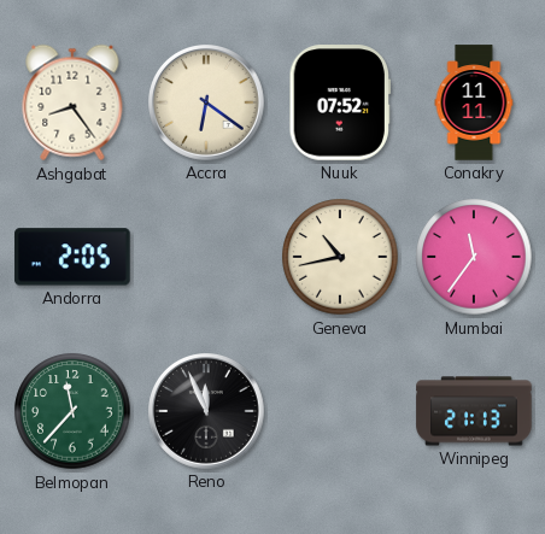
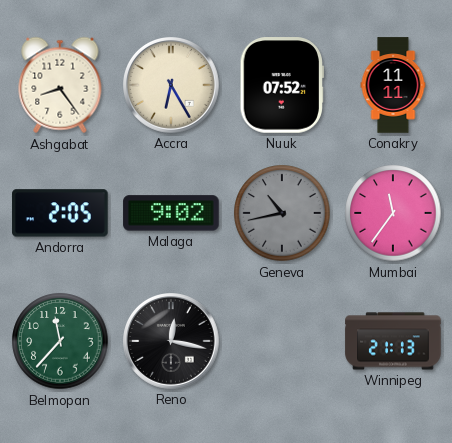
Accra: 6:21 -> 6:25 (172, 86)
Malaga: none -> 9:02 (171, 213)
Geneva dial: cream -> grey (282, 213)
Reno: 11:56 -> 12:17 (172, 342)
